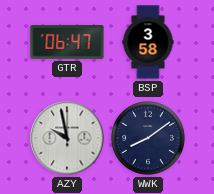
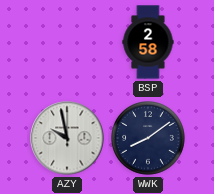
GTR: 06:47 -> none (67, 42)
BSP: 3:58 -> 2:58 (148, 42)
